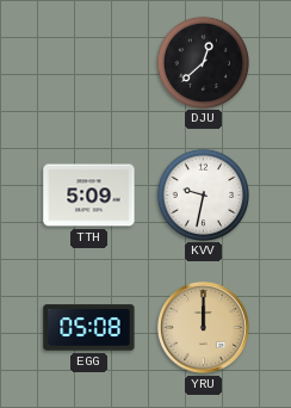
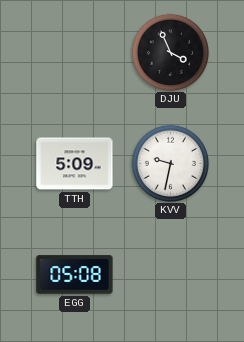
DJU: 12:38 -> 3:56 (170, 52)
YRU: 12:00 -> none (203, 327)
